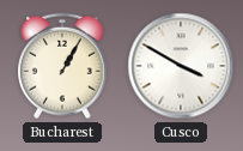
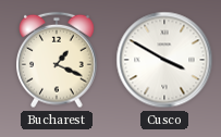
Bucharest: 1:05 -> 1:19 (58, 60)
